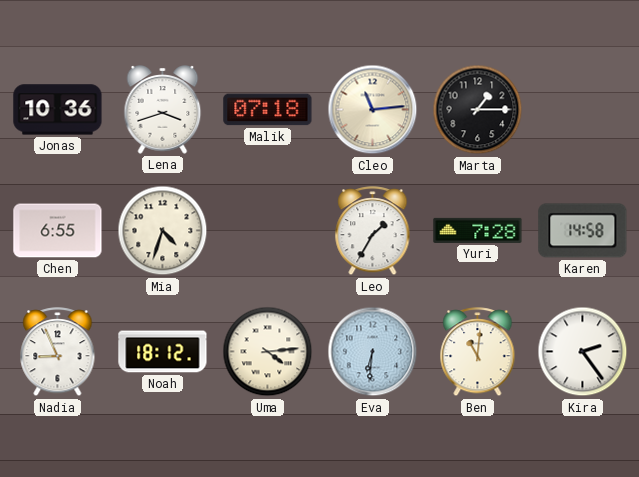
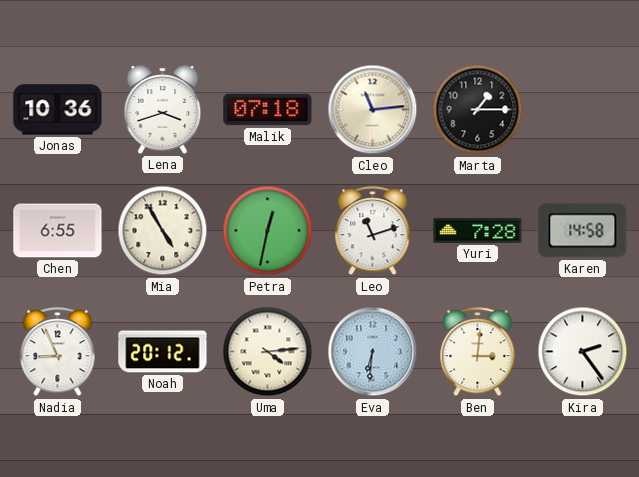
Mia: 4:33 -> 4:55 (163, 231)
Petra: none -> 12:32 (268, 231)
Leo: 1:35 -> 11:12 (373, 231)
Noah: 18:12 -> 20:12 (163, 352)
Ben: 11:01 -> 3:01 (478, 352)
